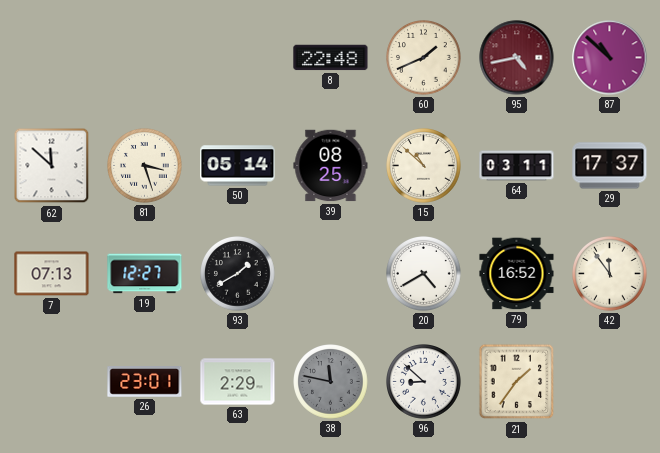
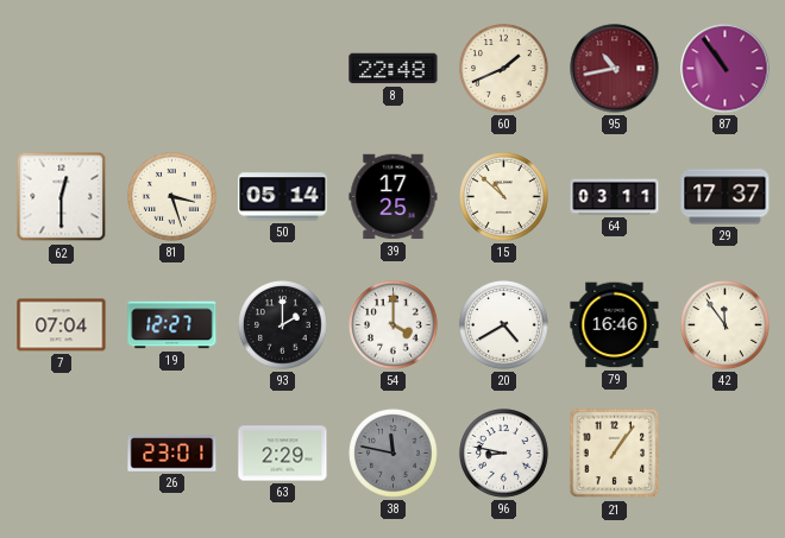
95: 4:43 -> 10:43 (615, 69)
87: 10:52 -> 10:54 (726, 69)
62: 11:52 -> 12:30 (62, 197)
39: 08:25 -> 17:25 (394, 197)
7: 07:13 -> 07:04 (62, 325)
93: 1:40 -> 2:00 (283, 325)
54: none -> 4:00 (394, 325)
79: 16:52 -> 16:46 (615, 325)
96: 8:52 -> 8:47 (504, 454)
21: 1:36 -> 1:06 (615, 454)
